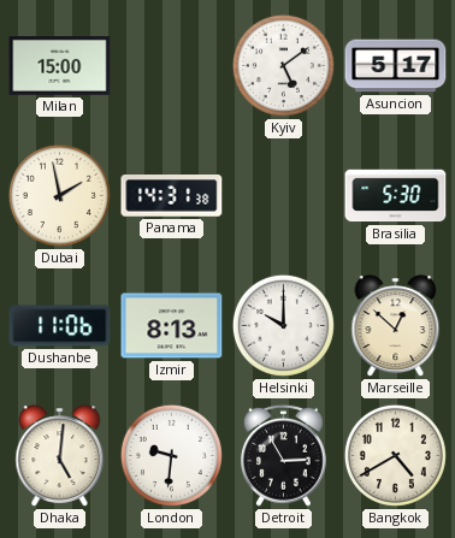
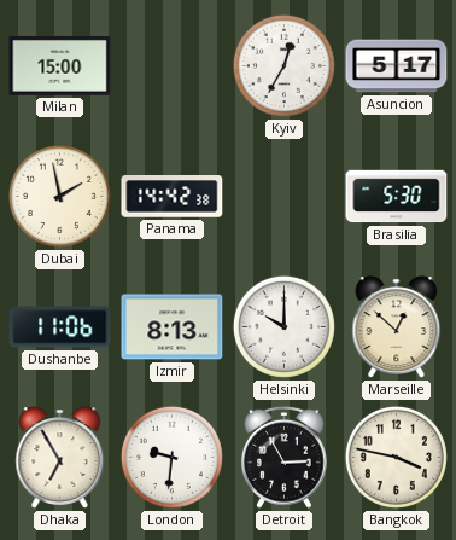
Kyiv: 5:09 -> 12:35 (283, 65)
Panama: 14:31 -> 14:42 (173, 197)
Dhaka: 5:01 -> 6:55 (60, 458)
Bangkok: 4:40 -> 3:47 (396, 457)
